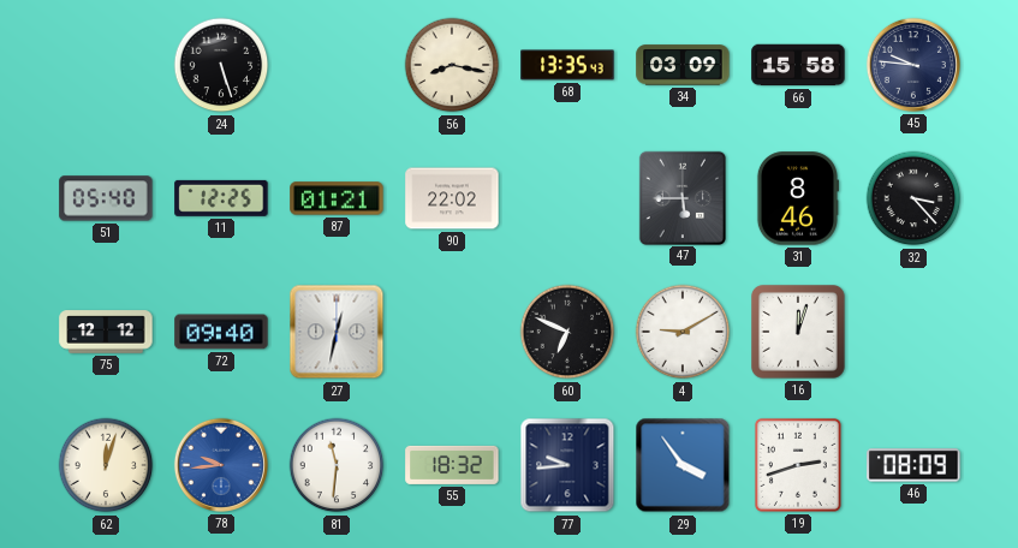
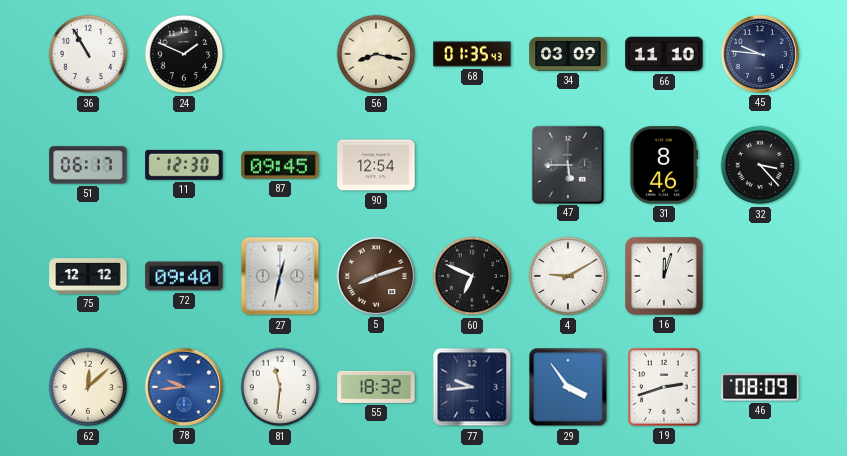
36: none -> 10:55 (88, 54)
24: 5:27 -> 1:49 (184, 54)
68: 13:35 -> 01:35 (472, 54)
66: 15:58 -> 11:10 (664, 54)
51: 05:40 -> 06:17 (88, 165)
11: 12:25 -> 12:30 (184, 165)
87: 01:21 -> 09:45 (280, 165)
90: 22:02 -> 12:54 (376, 165)
5: none -> 8:12 (376, 276)
62: 12:03 -> 12:08 (88, 387)
